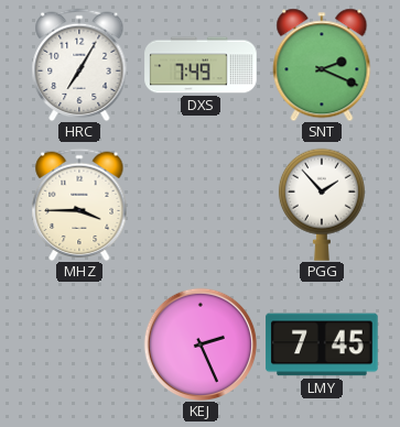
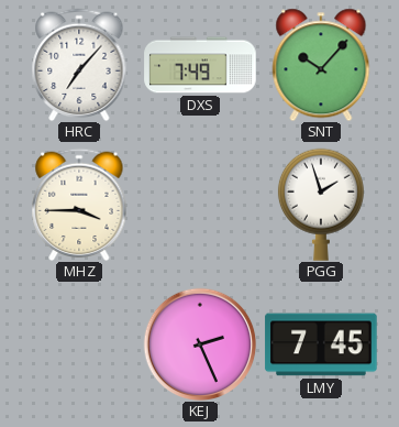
HRC: 7:05 -> 7:07 (79, 65)
SNT: 2:19 -> 10:07 (321, 65)
PGG: 1:53 -> 1:57 (321, 205)
